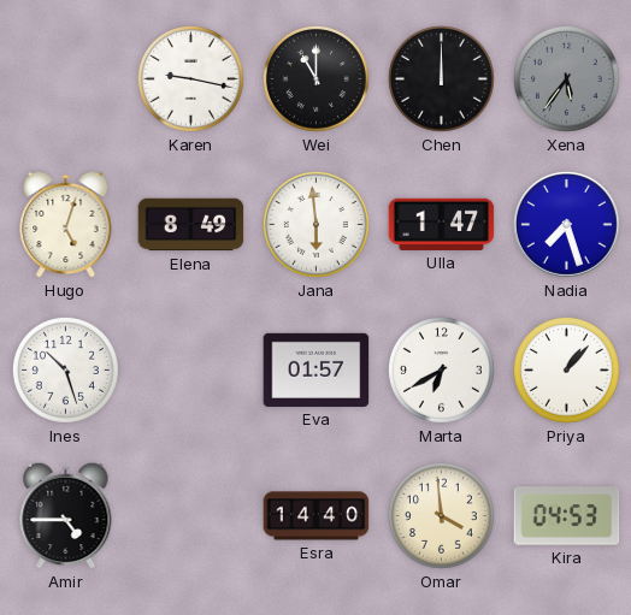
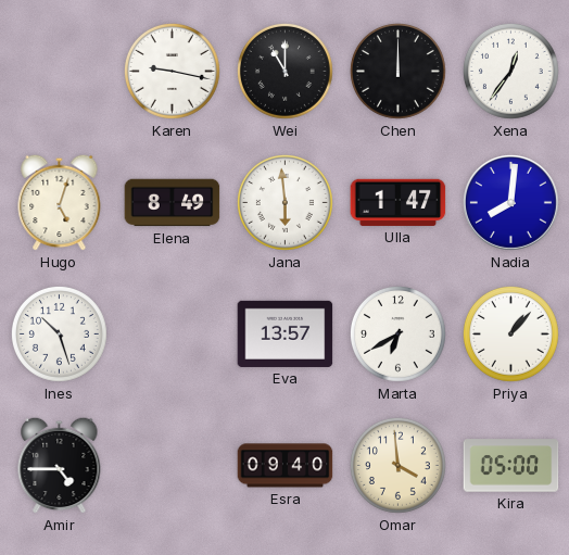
Xena: 5:36 -> 12:36 (510, 71)
Xena dial: grey -> white (510, 71)
Nadia: 7:27 -> 8:01 (511, 203)
Eva: 01:57 -> 13:57 (286, 333)
Esra: 14:40 -> 09:40 (286, 466)
Kira: 04:53 -> 05:00 (511, 466)
